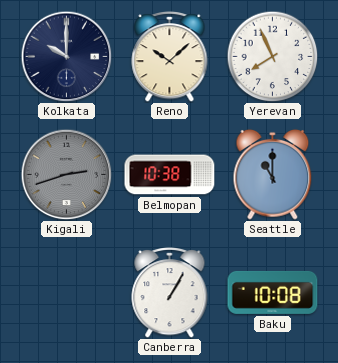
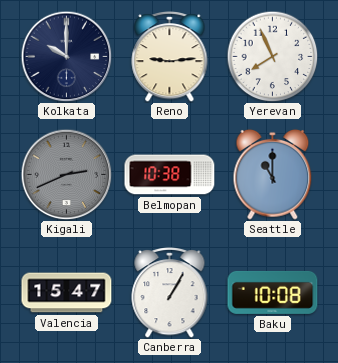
Reno: 10:08 -> 9:14 (170, 57)
Kigali: 2:42 -> 2:41 (66, 174)
Valencia: none -> 15:47 (67, 293)
